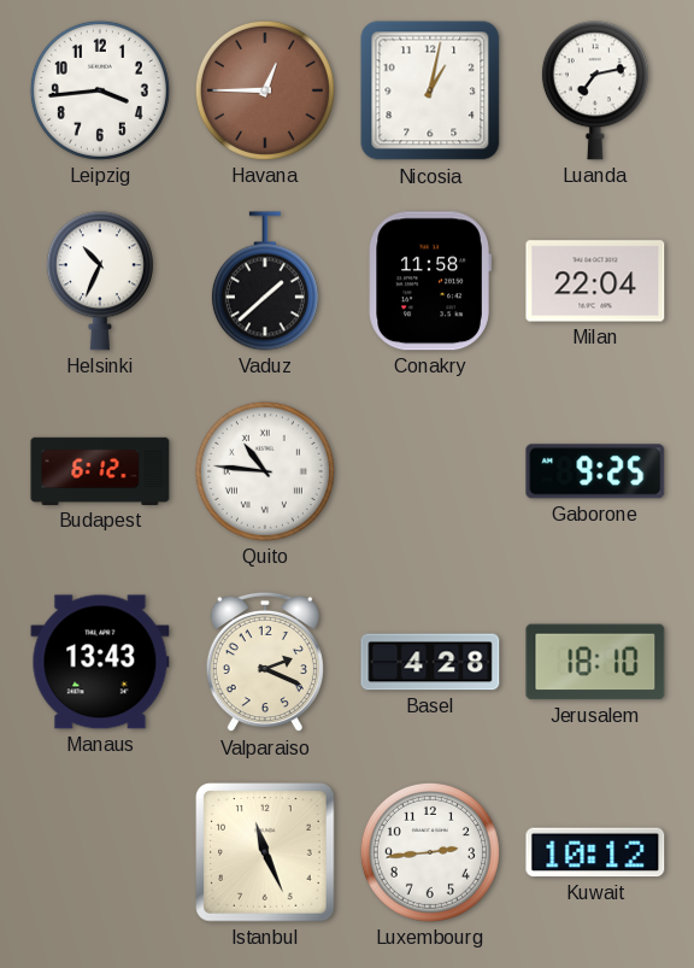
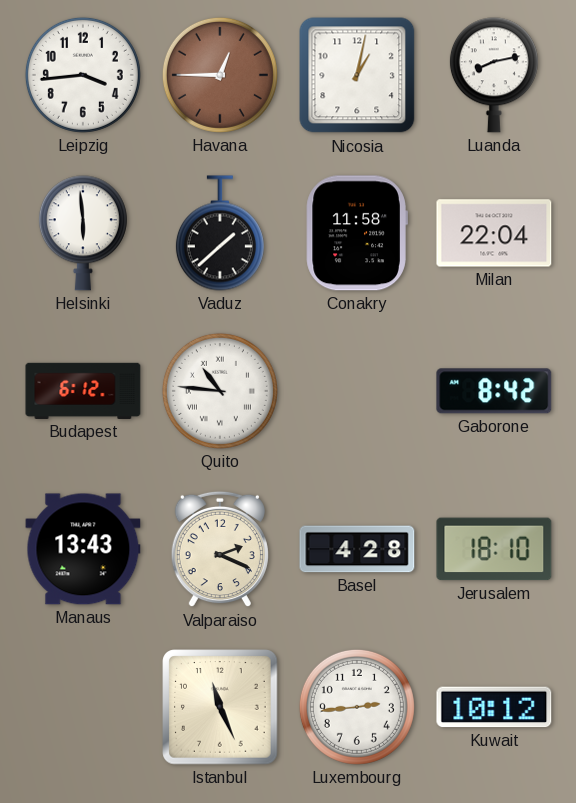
Luanda: 7:13 -> 8:13 (494, 75)
Helsinki: 10:34 -> 5:59 (83, 233)
Gaborone: 9:25 -> 8:42 (494, 391)
